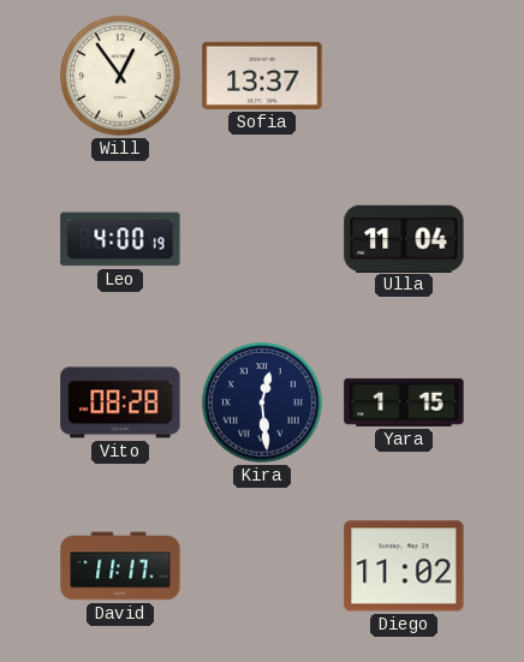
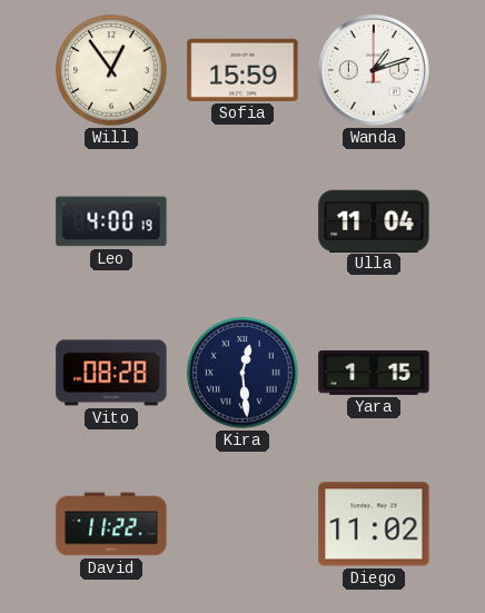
Sofia: 13:37 -> 15:59 (242, 70)
Wanda: none -> 1:12 (374, 70)
David: 11:17 -> 11:22 (111, 524)
